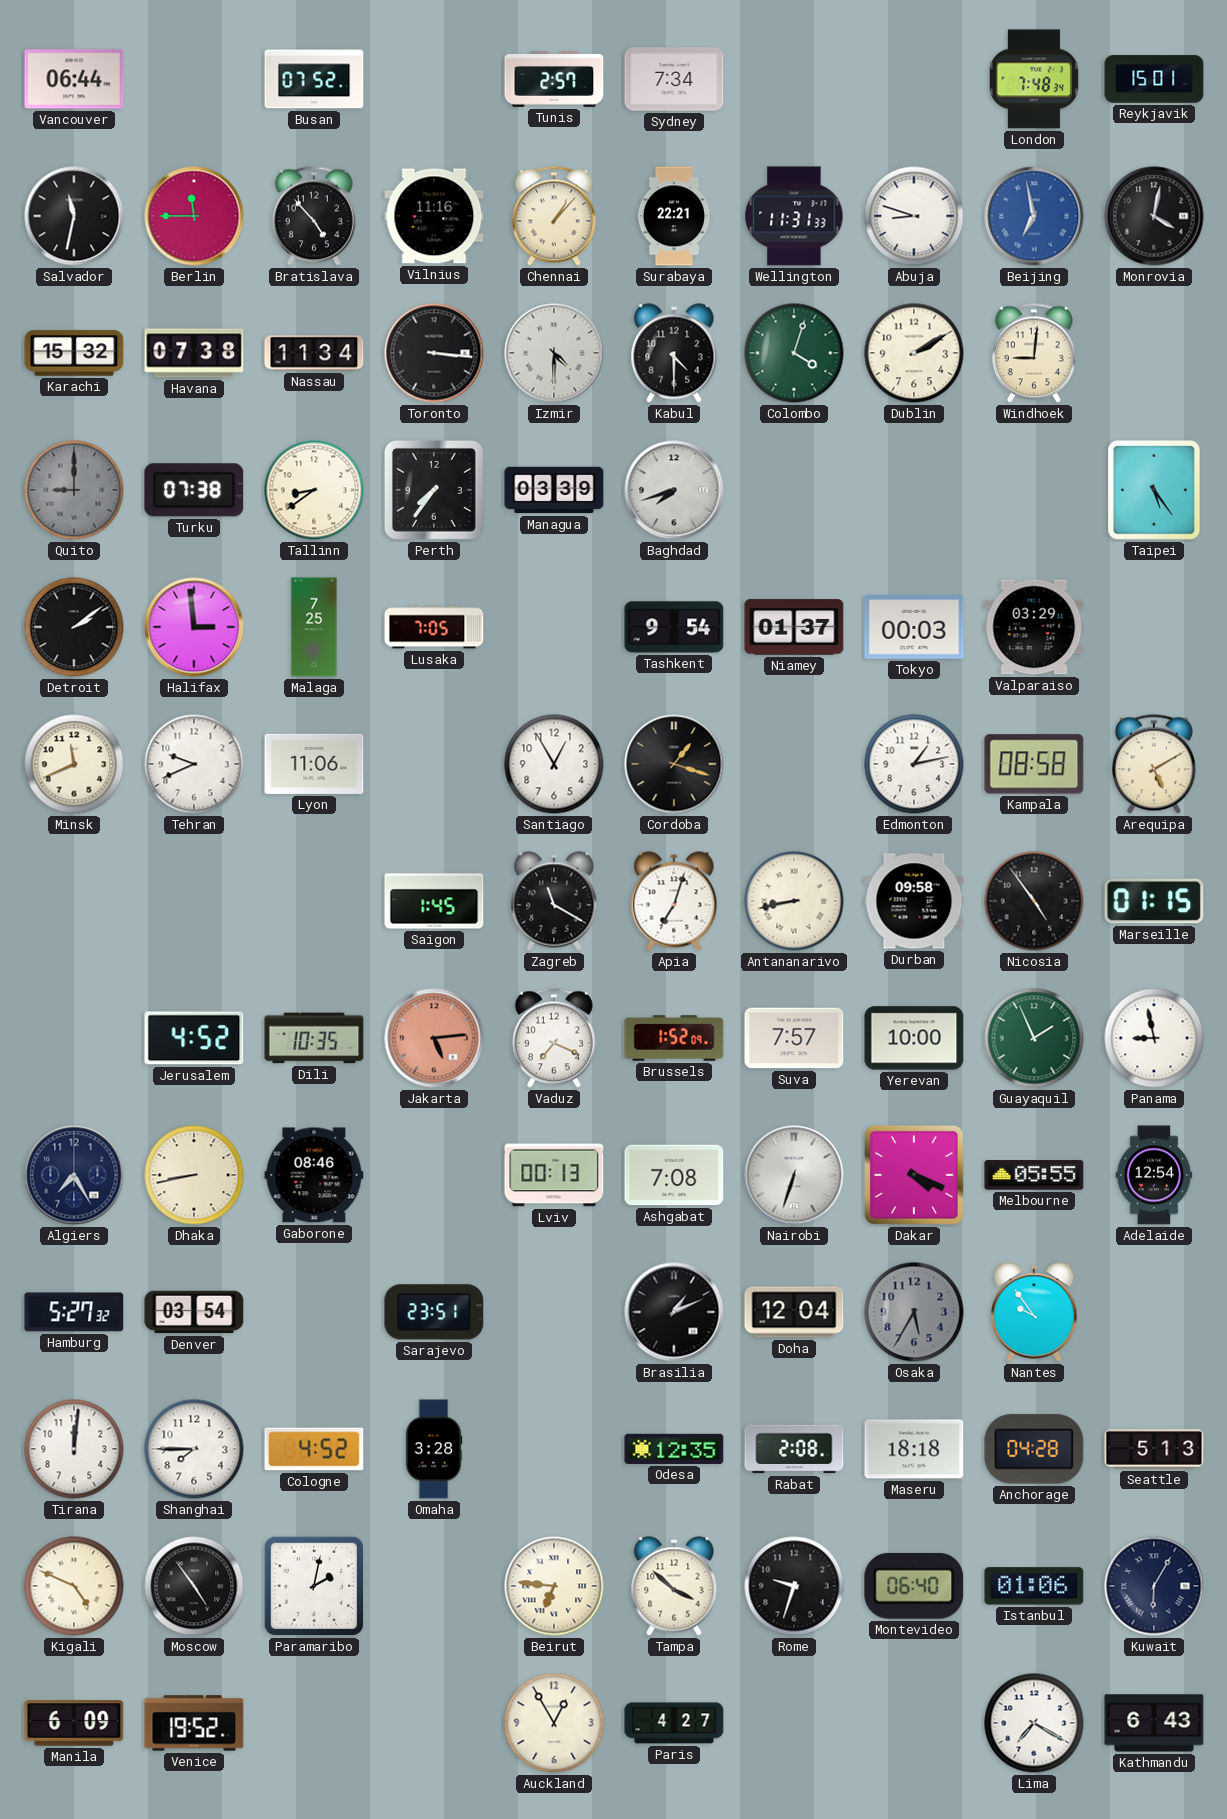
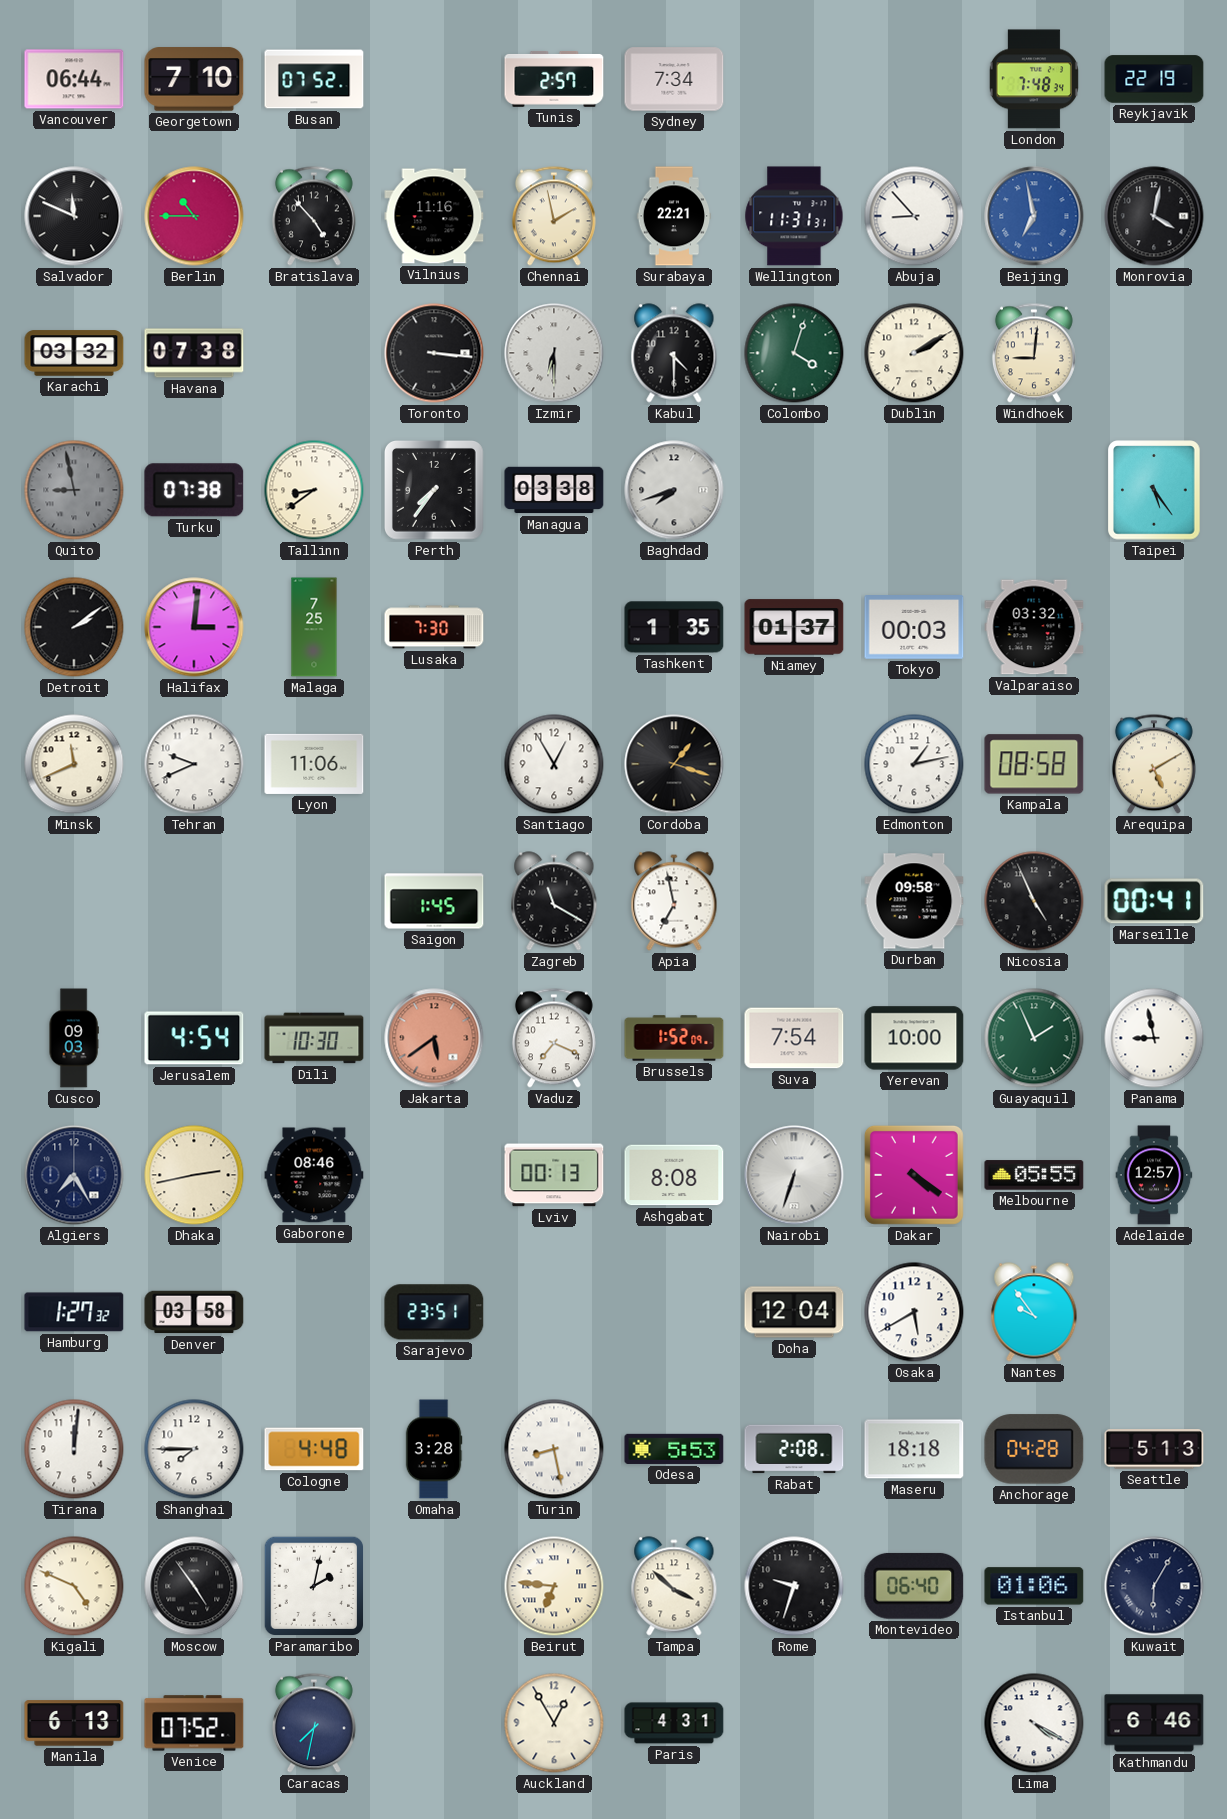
Georgetown: none -> 7:10 (194, 79)
Reykjavik: 15:01 -> 22:19 (1154, 79)
Salvador: 11:32 -> 11:49 (74, 216)
Berlin: 11:45 -> 10:45 (194, 216)
Chennai: 1:07 -> 1:58 (554, 216)
Wellington: 11:31:33 -> 11:31:31 (794, 216)
Abuja: 8:48 -> 8:53 (914, 216)
Karachi: 15:32 -> 03:32 (74, 353)
Nassau: 11:34 -> none (314, 353)
Izmir: 4:30 -> 6:30 (554, 353)
Quito: 9:00 -> 8:58 (74, 490)
Managua: 03:39 -> 03:38 (554, 490)
Halifax: 2:59 -> 3:01 (194, 627)
Lusaka: 7:05 -> 7:30 (434, 627)
Tashkent: 9:54 -> 1:35 (674, 627)
Valparaiso: 03:29 -> 03:32 (1034, 627)
Apia: 7:03 -> 6:58 (674, 901)
Antananarivo: 8:43 -> none (794, 901)
Nicosia: 4:54 -> 4:56 (1034, 901)
Marseille: 01:15 -> 00:41 (1154, 901)
Cusco: none -> 09:03 (74, 1038)
Jerusalem: 4:52 -> 4:54 (194, 1038)
Dili: 10:35 -> 10:30 (314, 1038)
Jakarta: 5:14 -> 5:39 (434, 1038)
Suva: 7:57 -> 7:54 (794, 1038)
Dhaka: 8:43 -> 2:43 (194, 1175)
Ashgabat: 7:08 -> 8:08 (674, 1175)
Dakar: 4:19 -> 4:21 (914, 1175)
Adelaide: 12:54 -> 12:57 (1154, 1175)
Hamburg: 5:27 -> 1:27 (74, 1312)
Denver: 03:54 -> 03:58 (194, 1312)
Brasilia: 1:11 -> none (674, 1312)
Osaka: 5:35 -> 5:40 (914, 1312)
Osaka dial: grey -> white (914, 1312)
Cologne: 4:52 -> 4:48 (314, 1449)
Turin: none -> 8:28 (554, 1449)
Odesa: 12:35 -> 5:53 (674, 1449)
Manila: 6:09 -> 6:13 (74, 1723)
Venice: 19:52 -> 07:52 (194, 1723)
Caracas: none -> 7:32 (314, 1723)
Paris: 4:27 -> 4:31 (674, 1723)
Lima: 7:20 -> 4:20 (1034, 1723)
Kathmandu: 6:43 -> 6:46 (1154, 1723)
